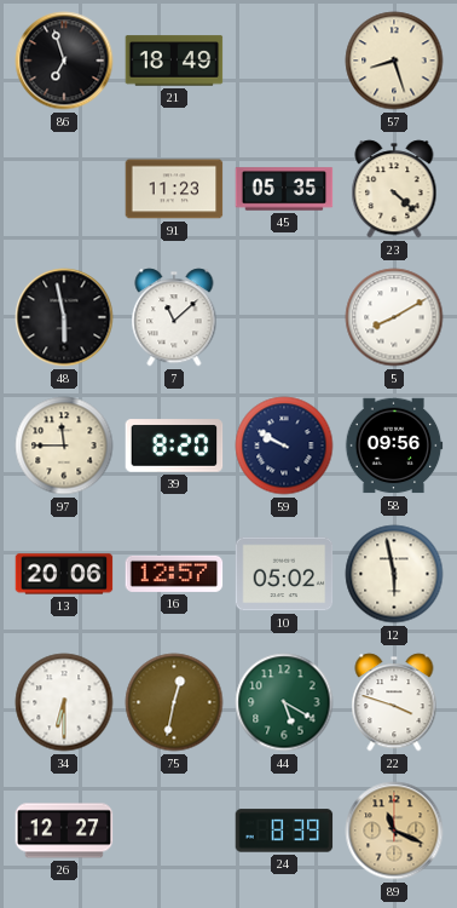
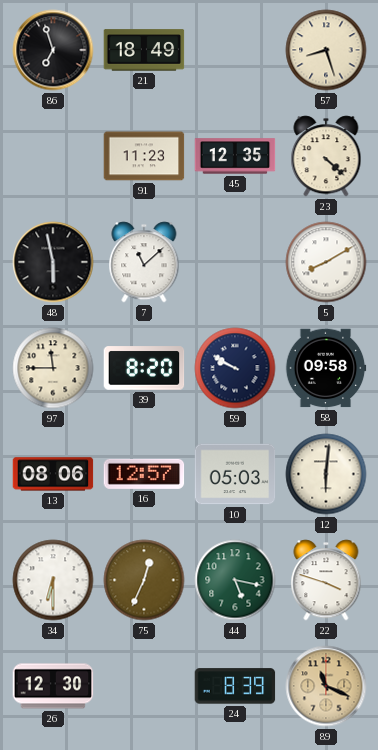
45: 05:35 -> 12:35 (235, 156)
58: 09:56 -> 09:58 (326, 368)
13: 20:06 -> 08:06 (53, 474)
10: 05:02 -> 05:03 (235, 474)
12: 5:58 -> 6:01 (326, 474)
75: 12:32 -> 12:34 (144, 580)
44: 5:20 -> 5:17 (235, 580)
26: 12:27 -> 12:30 (53, 686)
